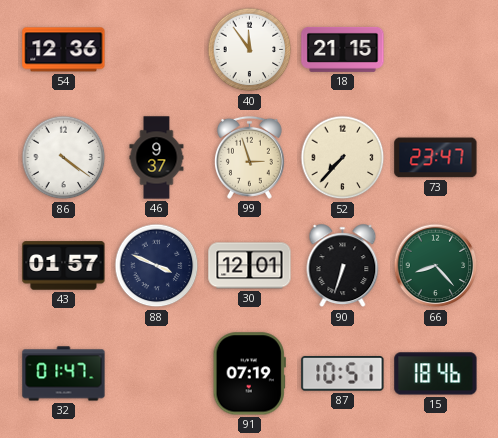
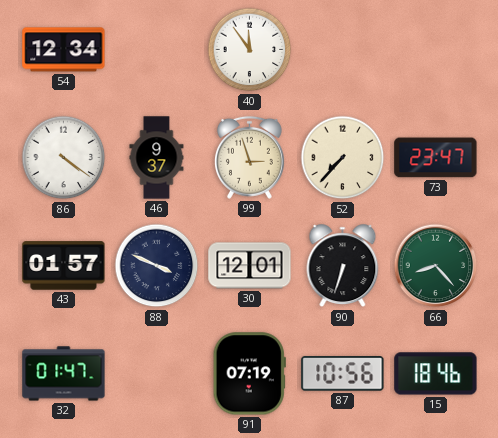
54: 12:36 -> 12:34 (64, 50)
18: 21:15 -> none (343, 49)
87: 10:51 -> 10:56 (343, 374)
